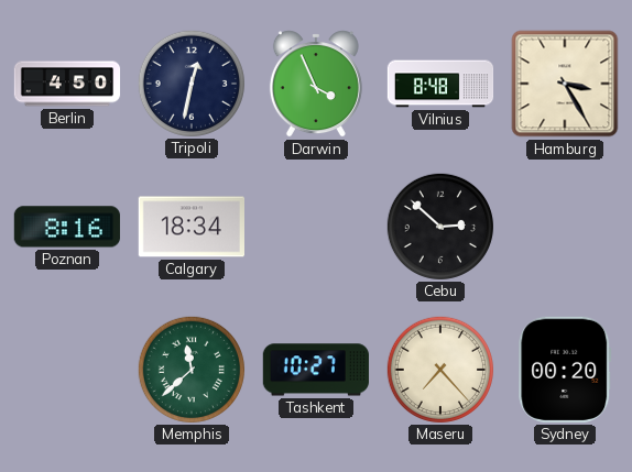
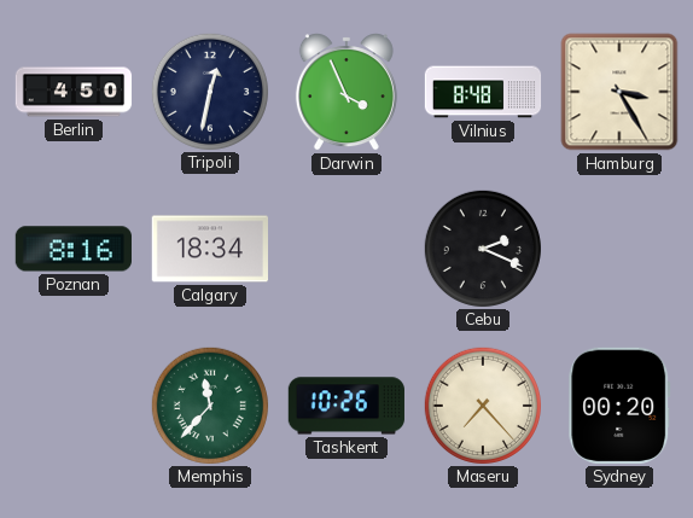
Cebu: 2:52 -> 2:19 (482, 248)
Memphis: 11:38 -> 11:37 (209, 404)
Tashkent: 10:27 -> 10:26 (346, 406)
